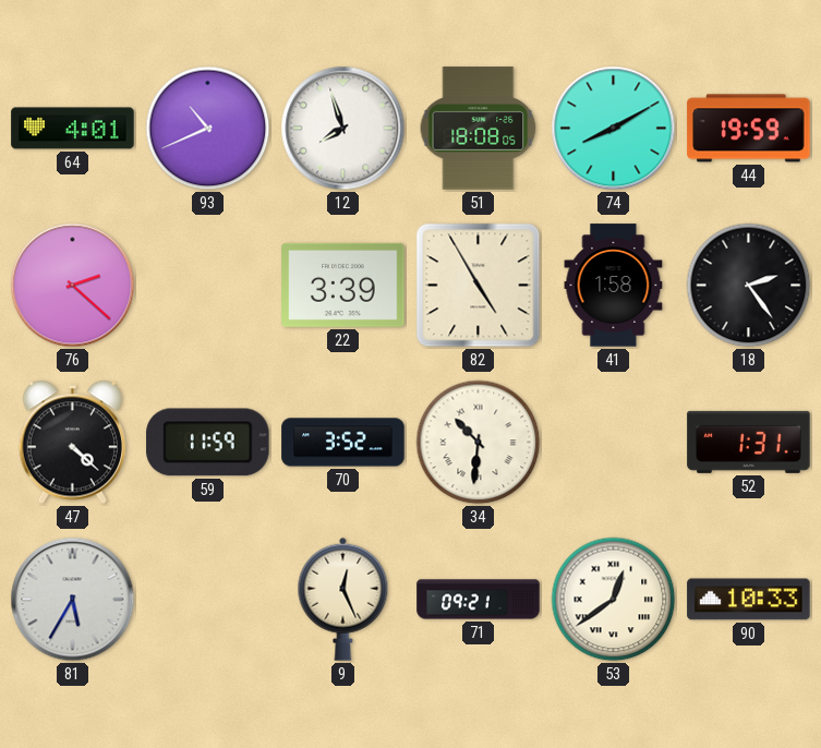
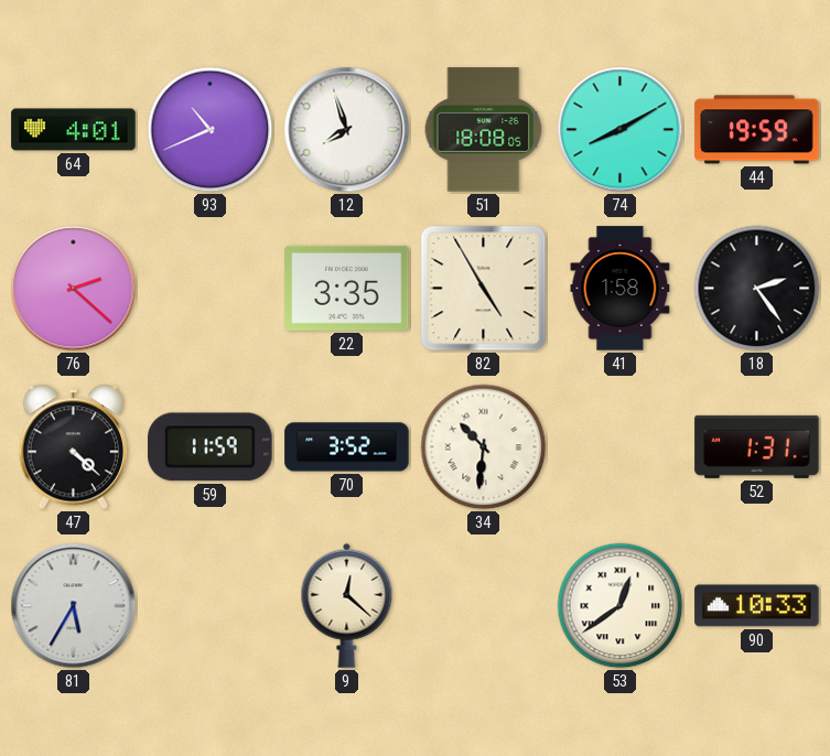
22: 3:39 -> 3:35 (347, 288)
9: 12:26 -> 12:22 (347, 605)
71: 09:21 -> none (479, 600)
